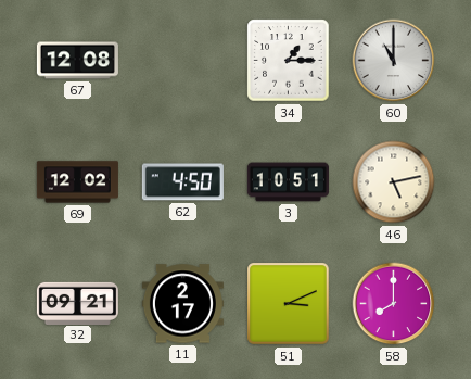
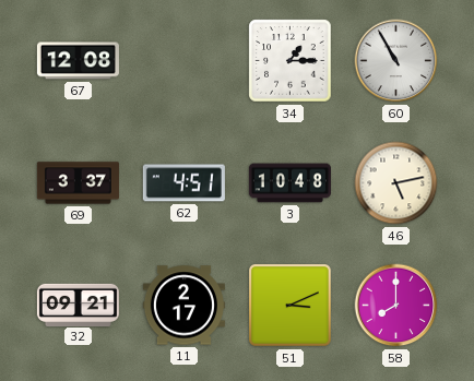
60: 11:00 -> 10:55 (396, 61)
69: 12:02 -> 3:37 (78, 183)
62: 4:50 -> 4:51 (183, 183)
3: 10:51 -> 10:48 (289, 183)
